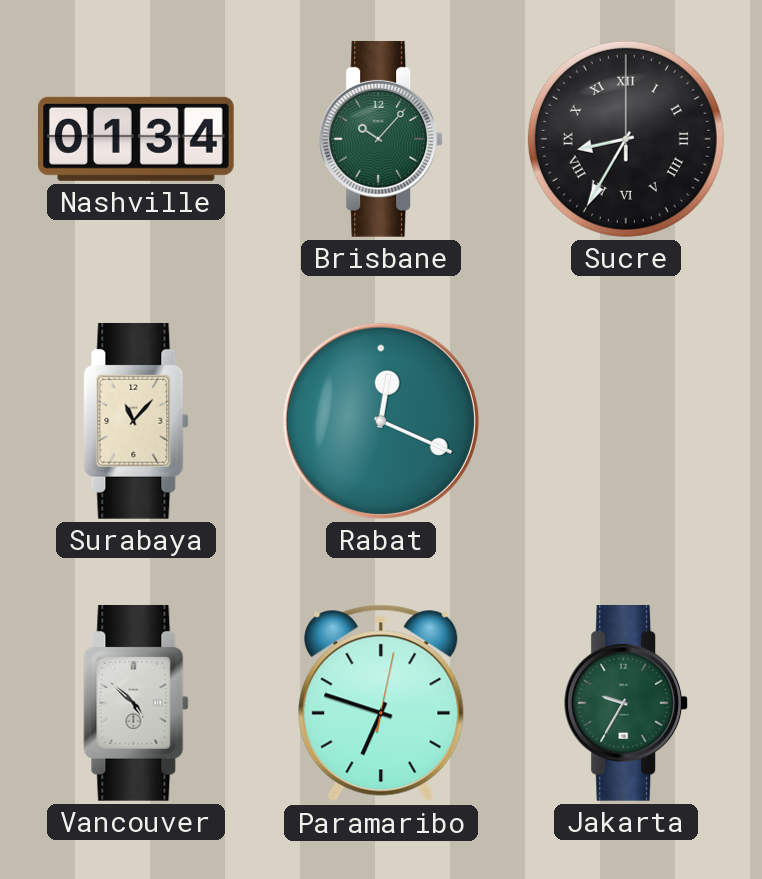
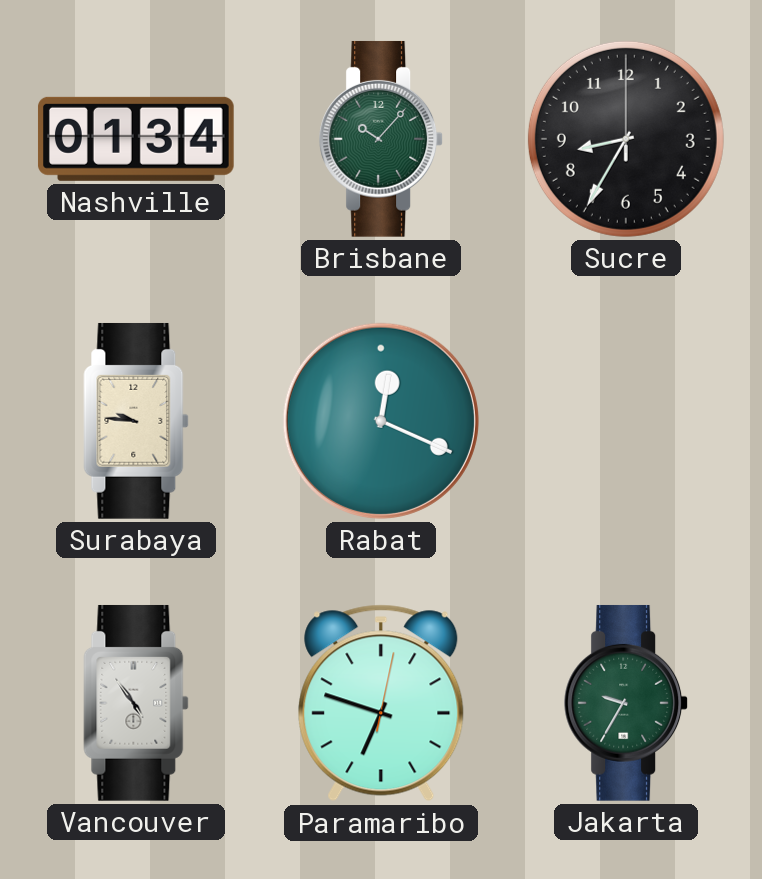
Sucre numerals: Roman -> Arabic (626, 139)
Surabaya: 11:07 -> 9:46 (136, 421)
Vancouver: 4:52 -> 4:54 (136, 703)
